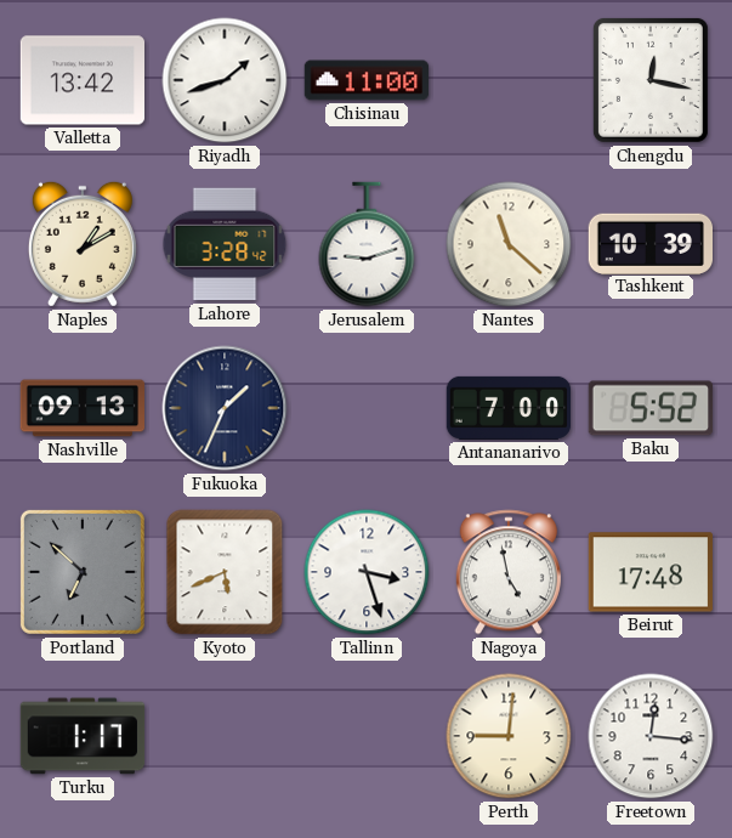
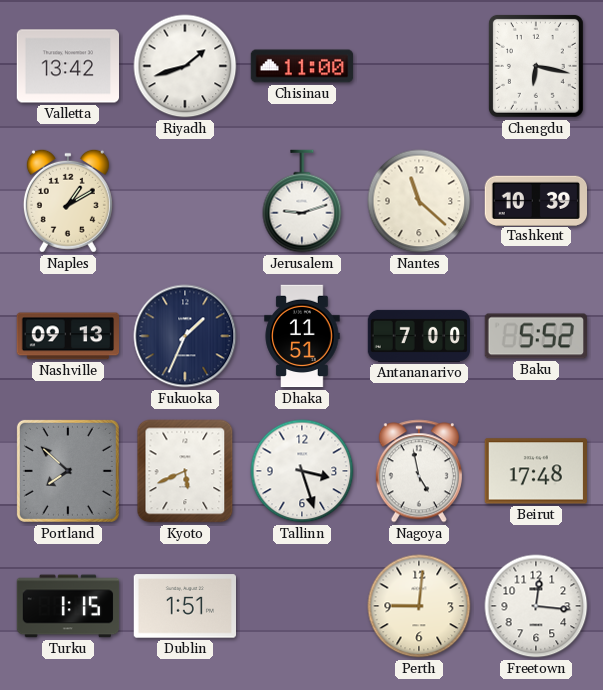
Chengdu: 12:17 -> 6:17 (536, 66)
Lahore: 3:28 -> none (225, 244)
Dhaka: none -> 11:51 (302, 336)
Portland: 6:52 -> 7:52 (68, 471)
Turku: 1:17 -> 1:15 (68, 606)
Dublin: none -> 1:51 (184, 606)
